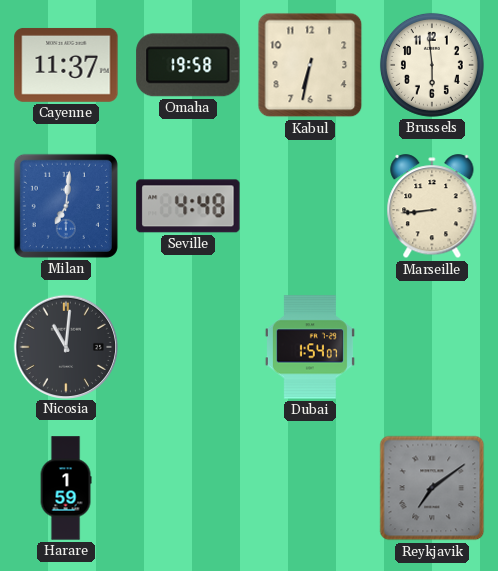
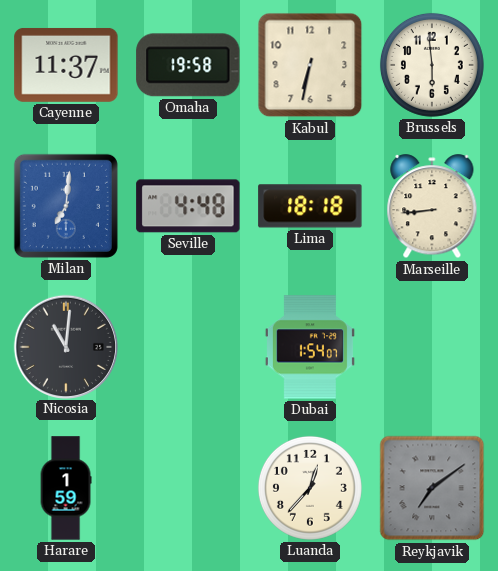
Lima: none -> 18:18 (310, 206)
Luanda: none -> 12:37 (310, 488)
